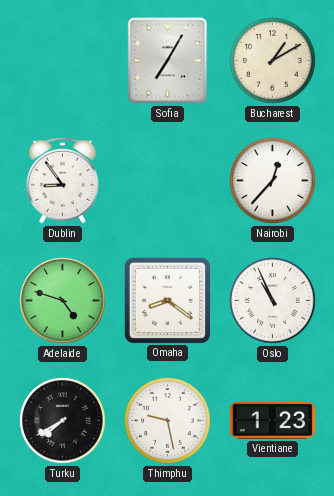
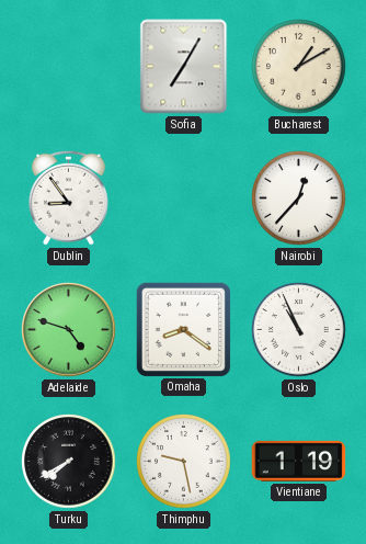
Vientiane: 1:23 -> 1:19 (299, 461)
